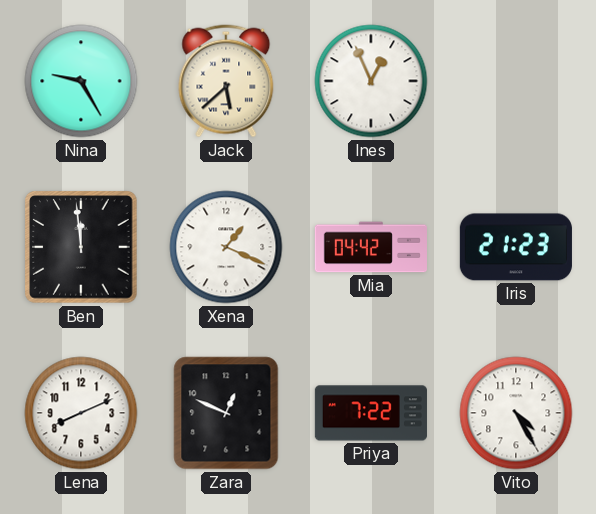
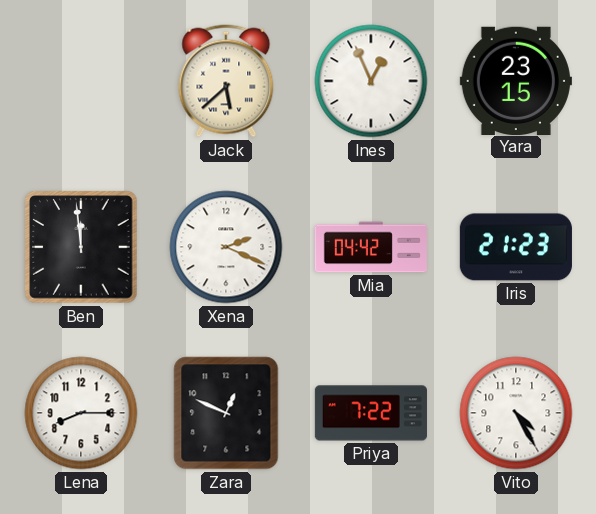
Nina: 9:25 -> none (81, 81)
Yara: none -> 23:15 (516, 80)
Xena: 1:19 -> 2:19 (226, 247)
Lena: 8:11 -> 8:15 (81, 413)
